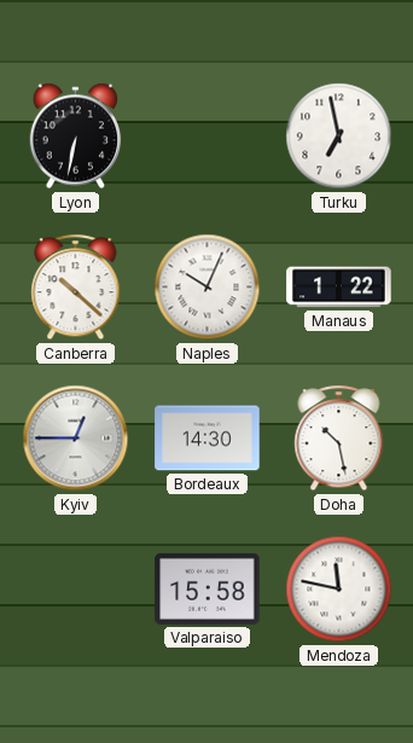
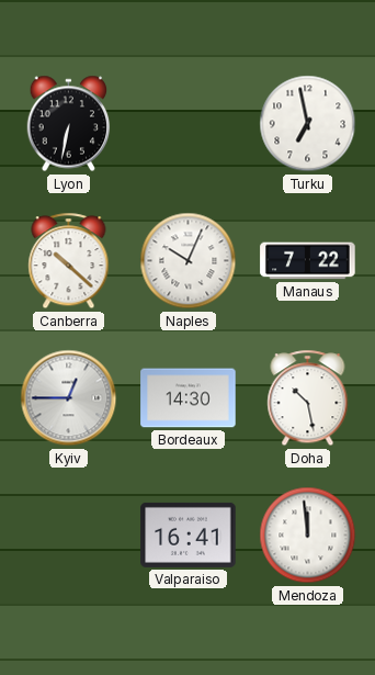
Manaus: 1:22 -> 7:22 (308, 261)
Valparaiso: 15:58 -> 16:41 (189, 535)
Mendoza: 11:47 -> 11:59 (308, 536)
